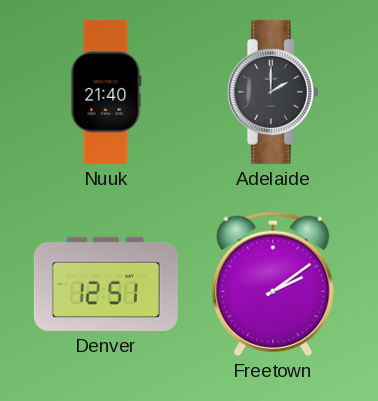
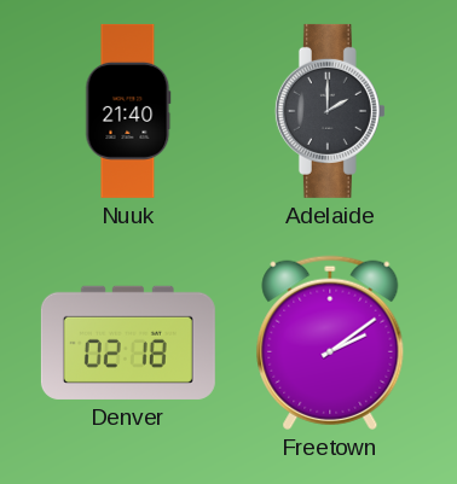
Denver: 12:51 -> 02:18 (128, 343)
